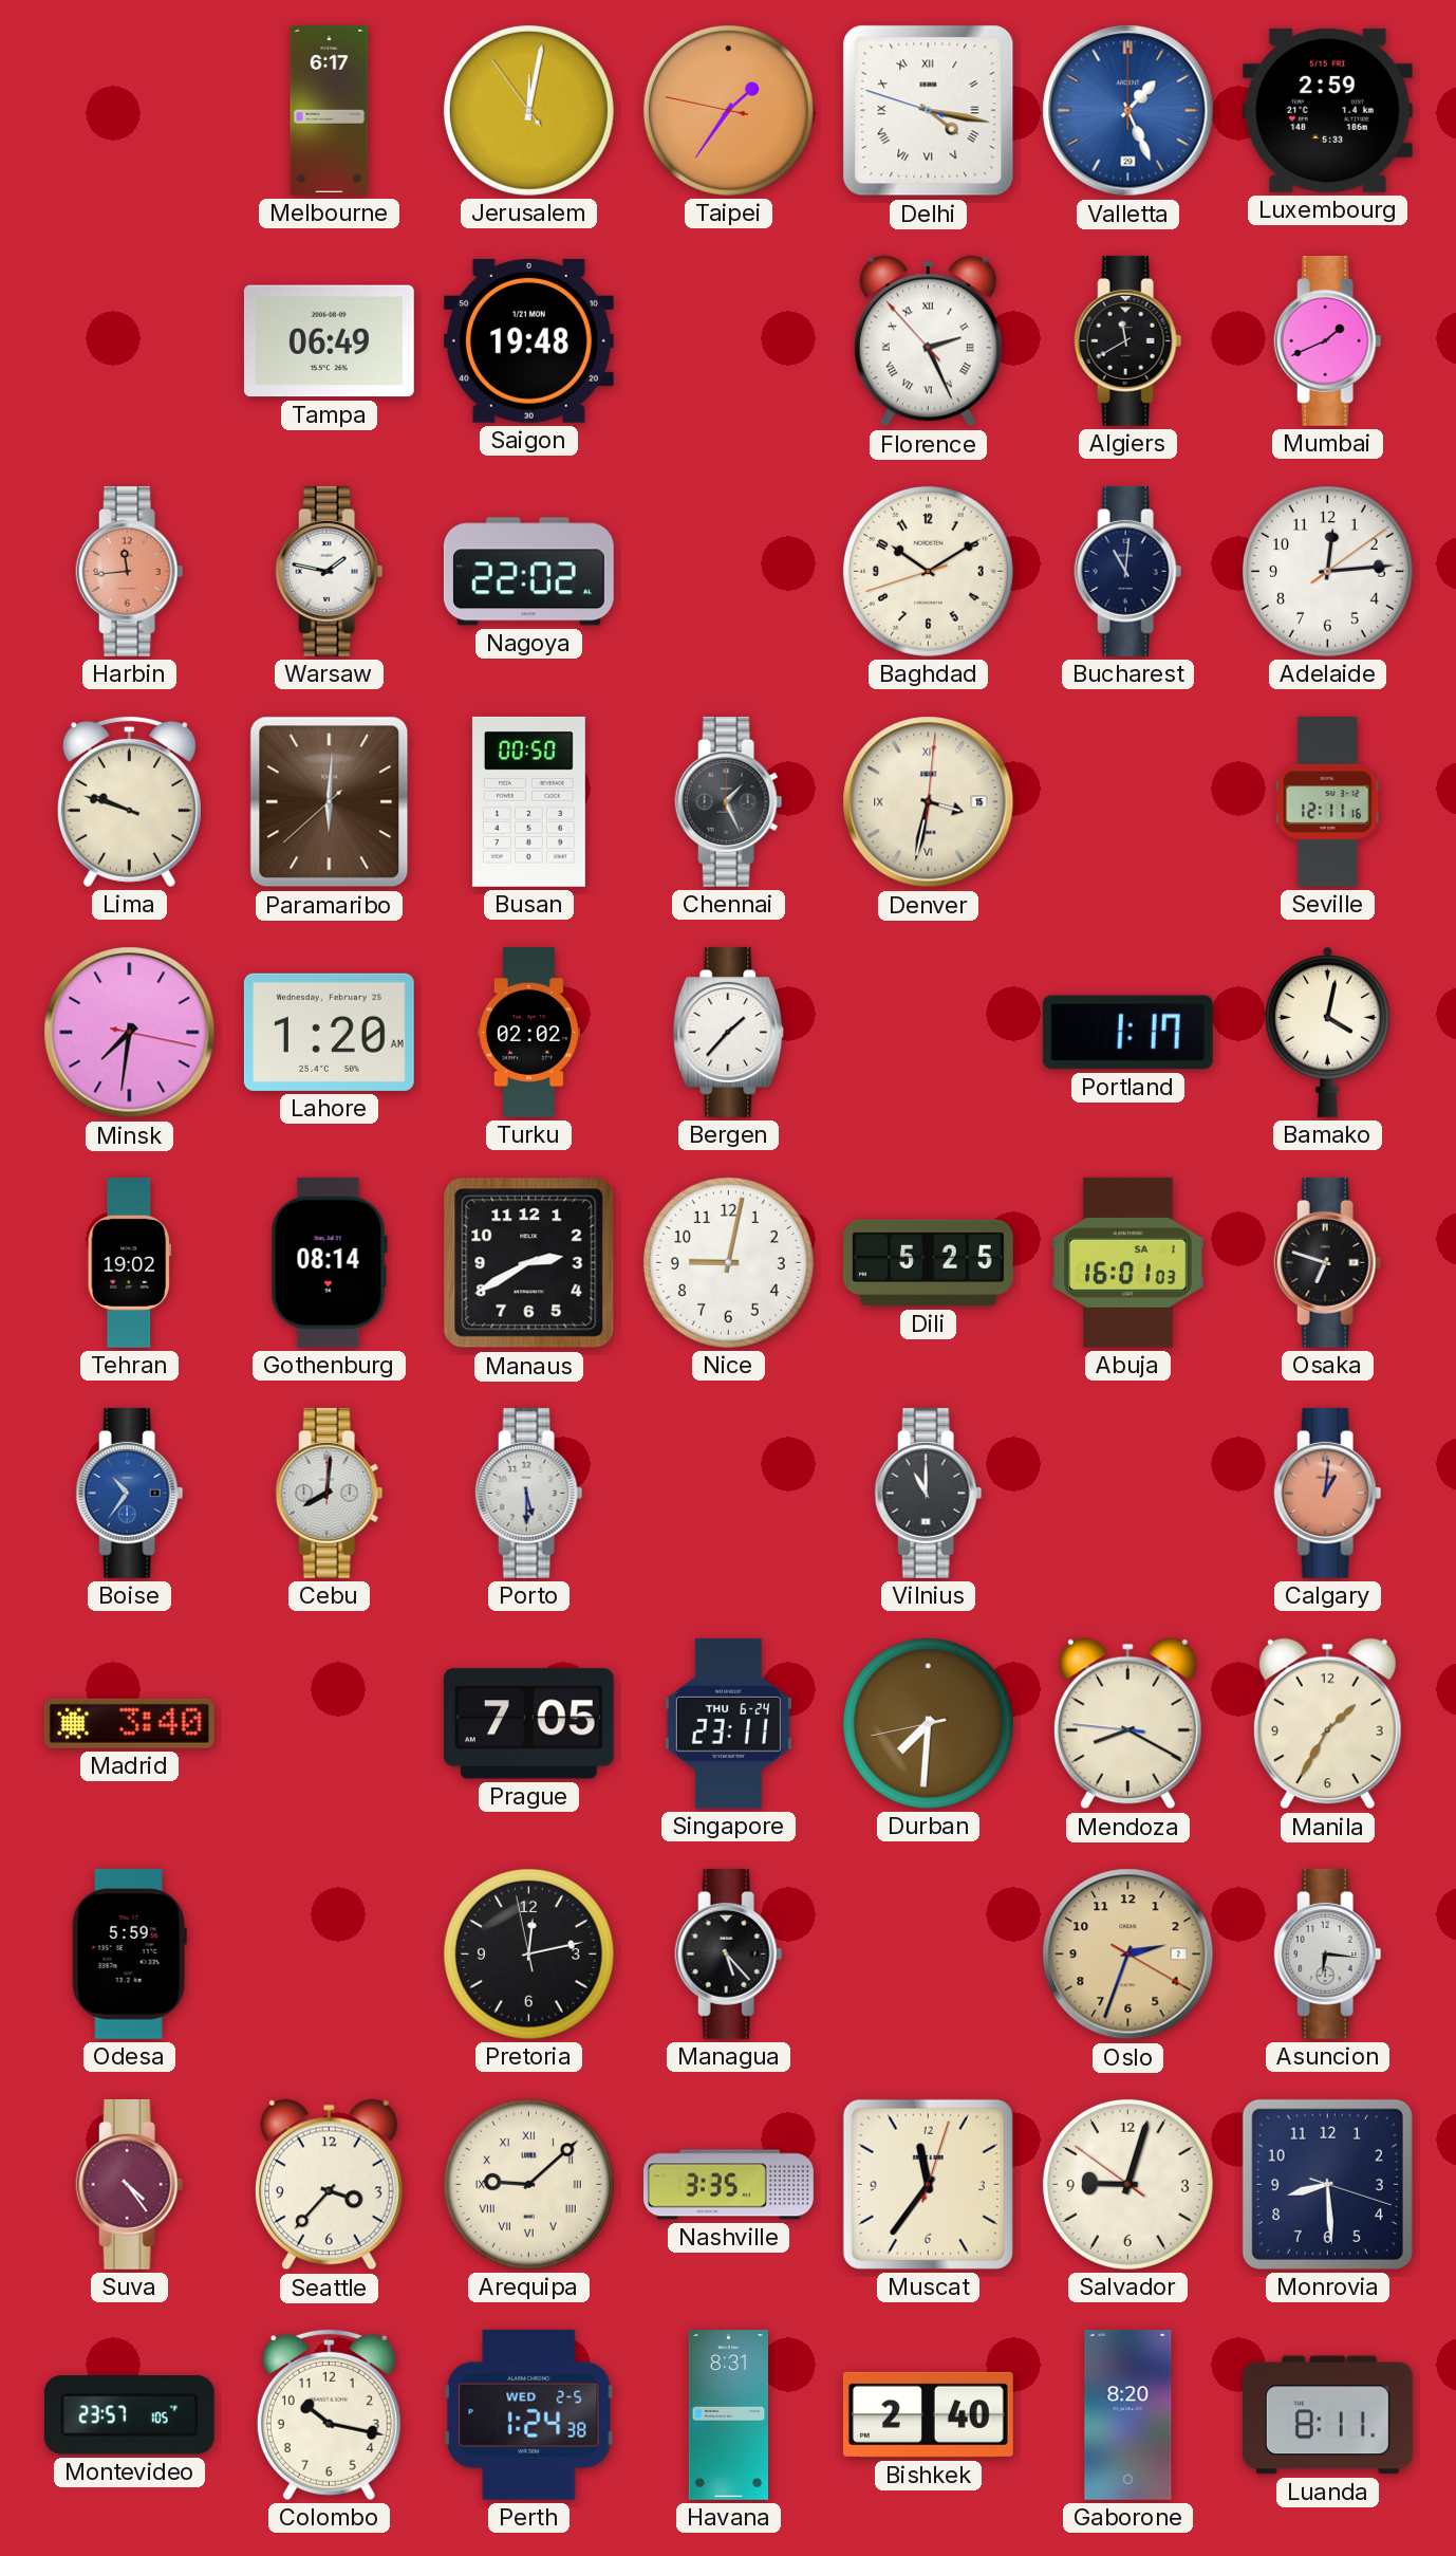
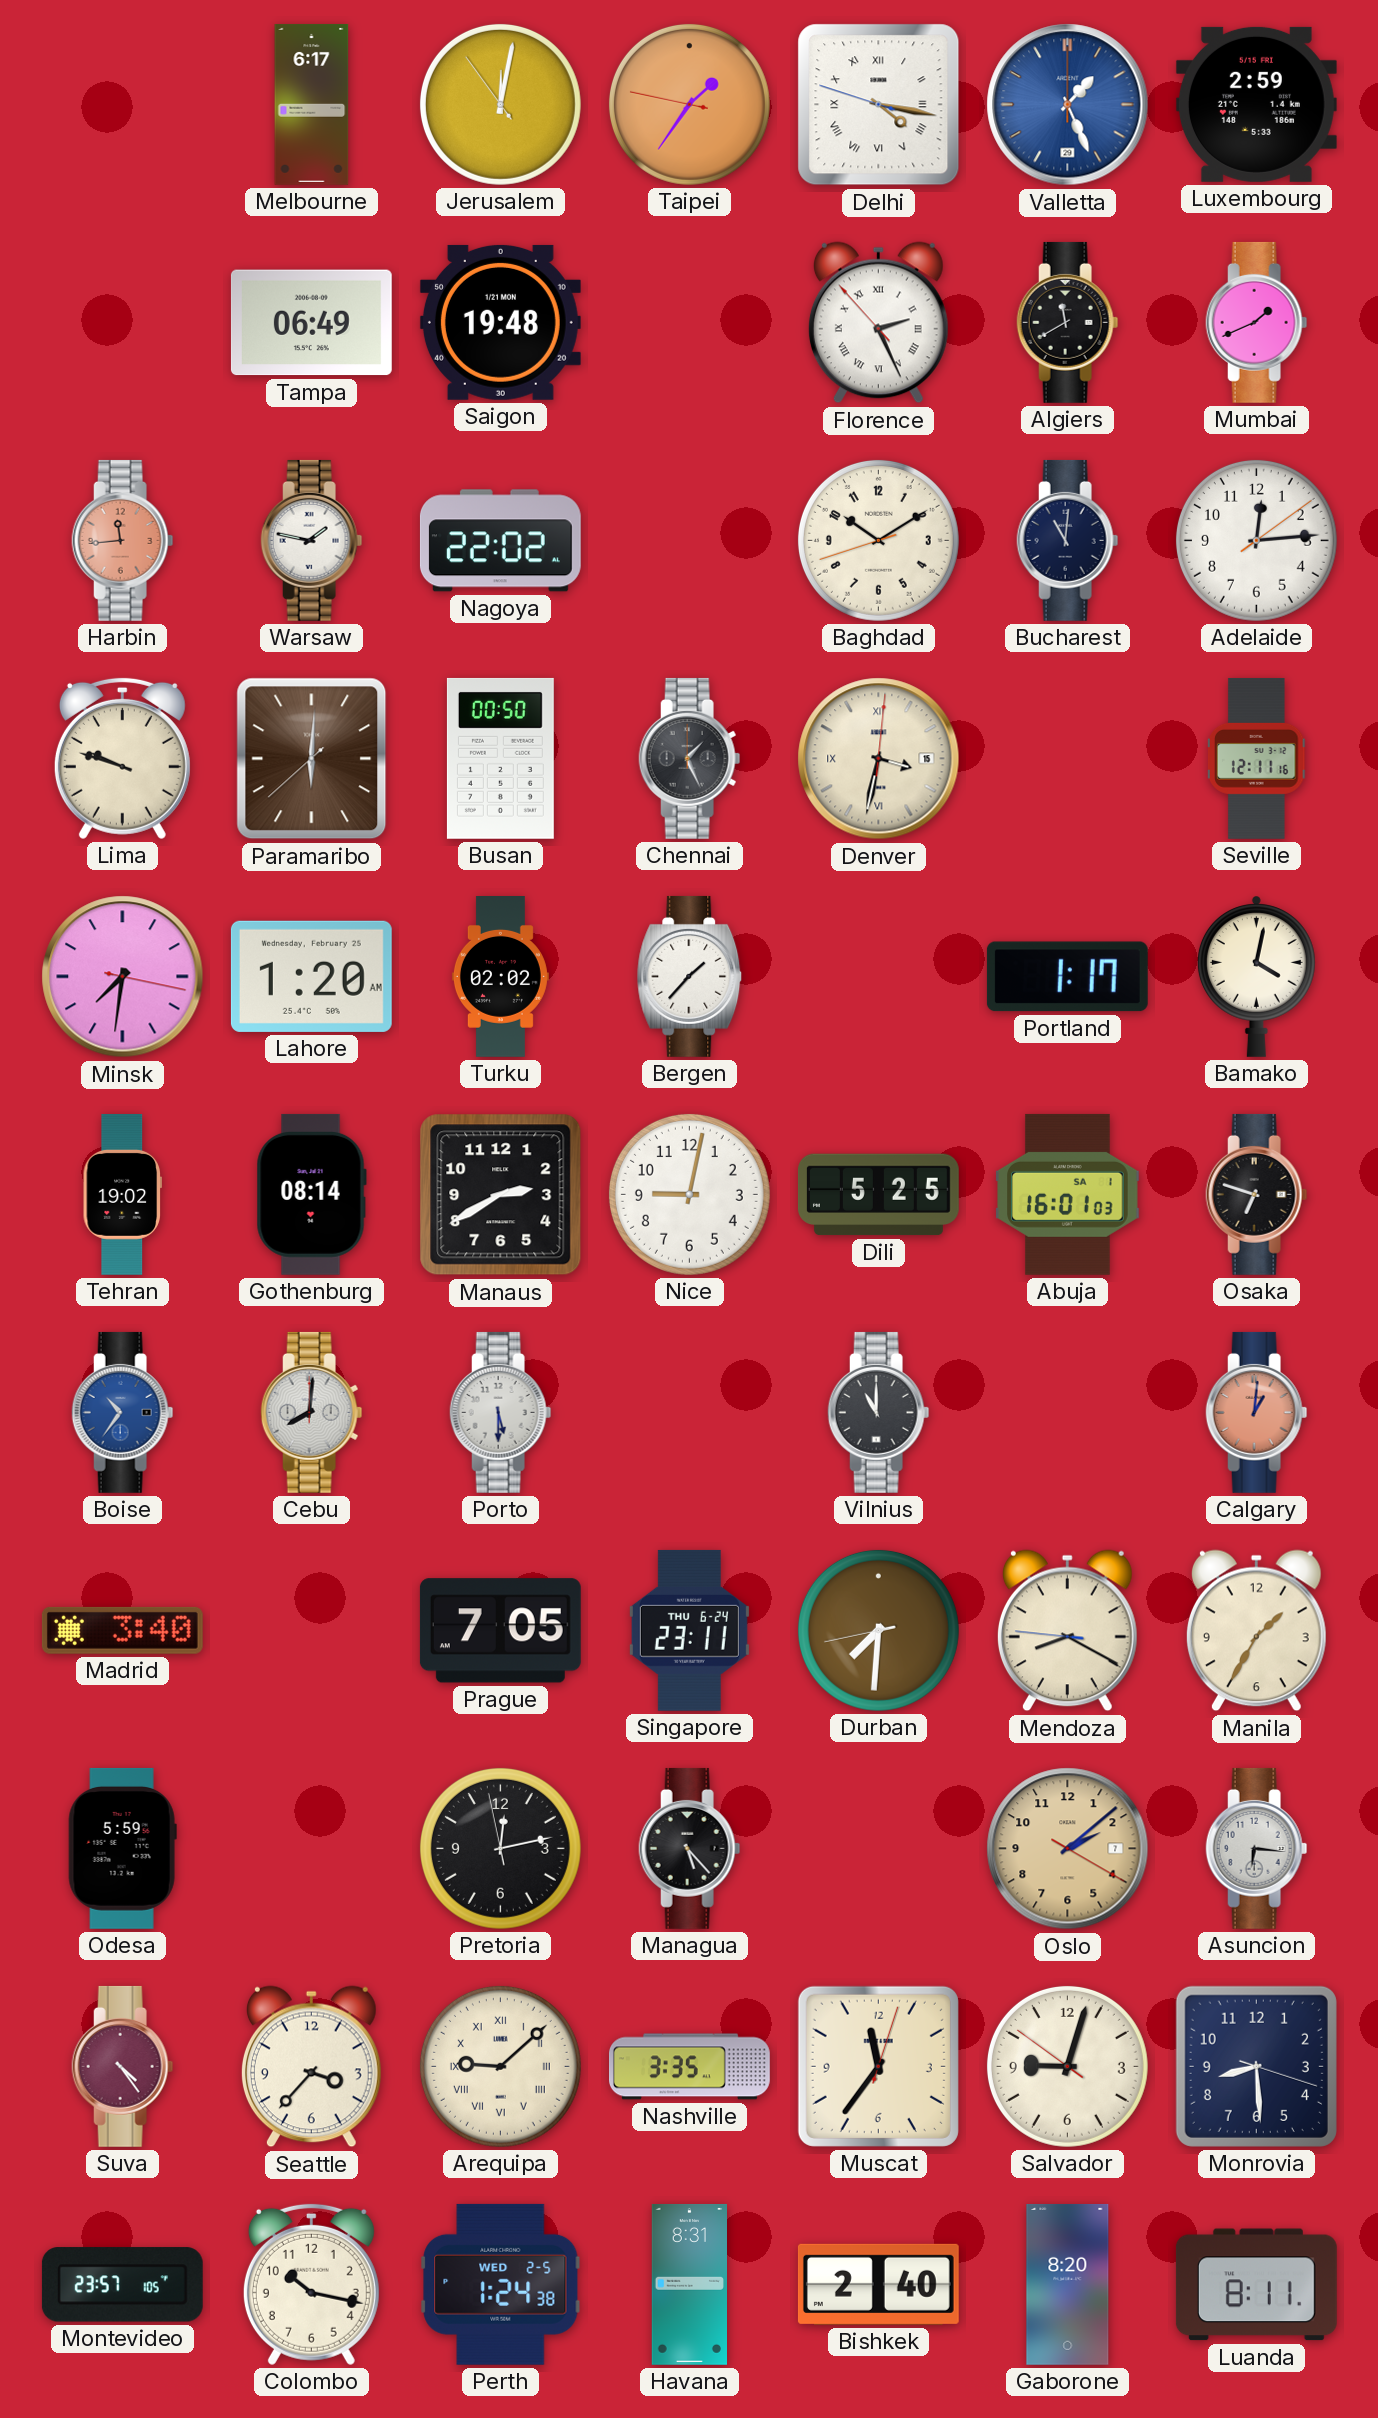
Oslo: 2:33 -> 2:08 (1068, 1849)
